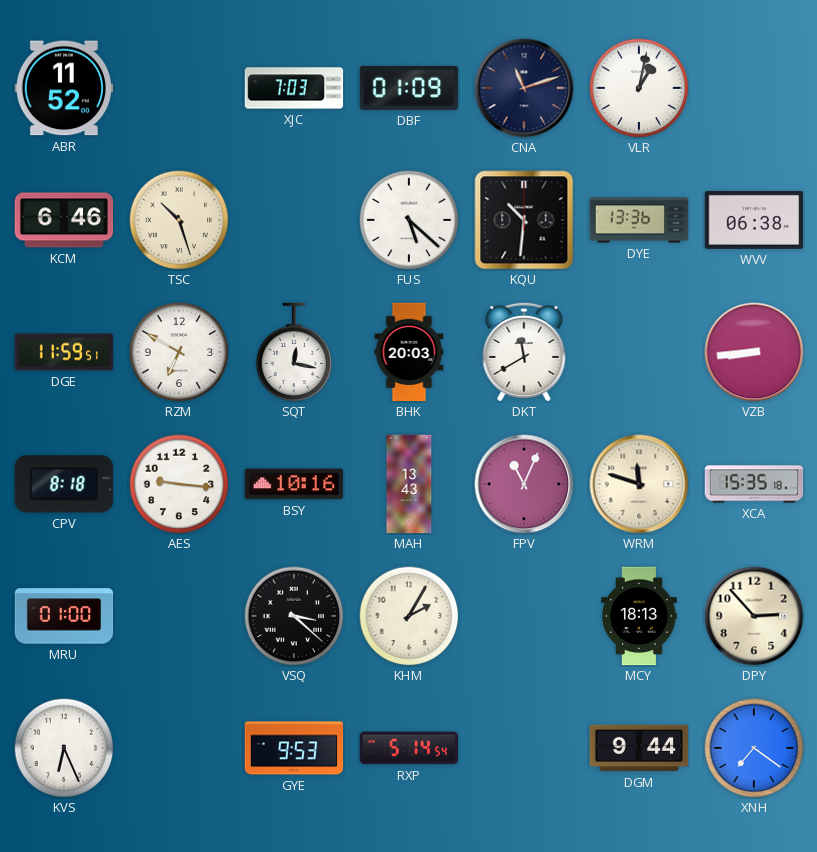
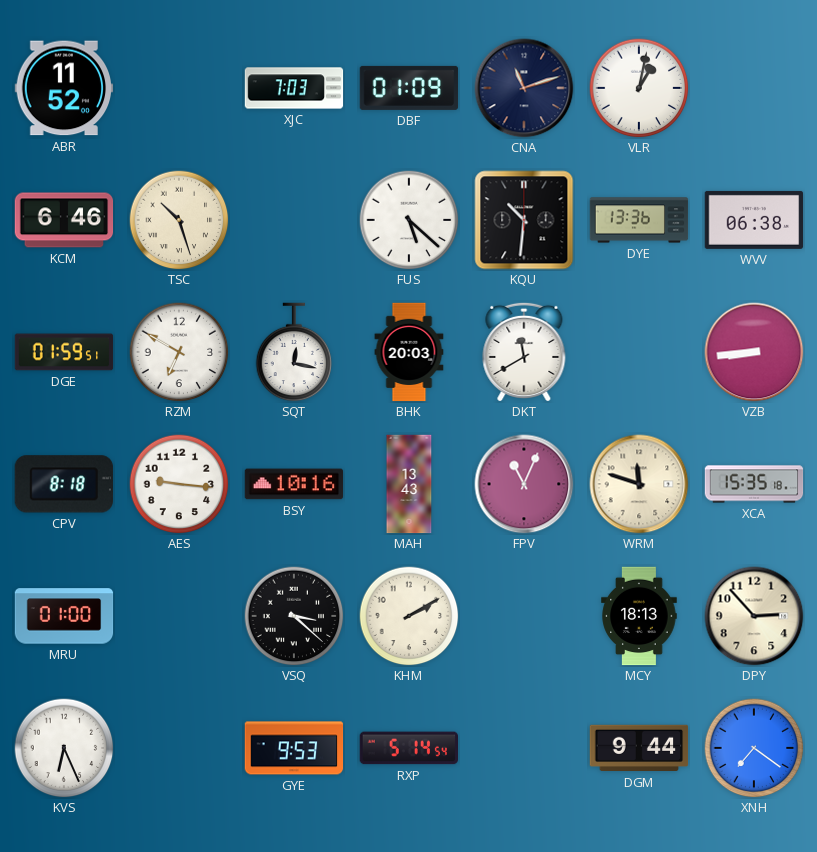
DGE: 11:59 -> 01:59 (64, 352)
KHM: 2:05 -> 2:10 (409, 616)
